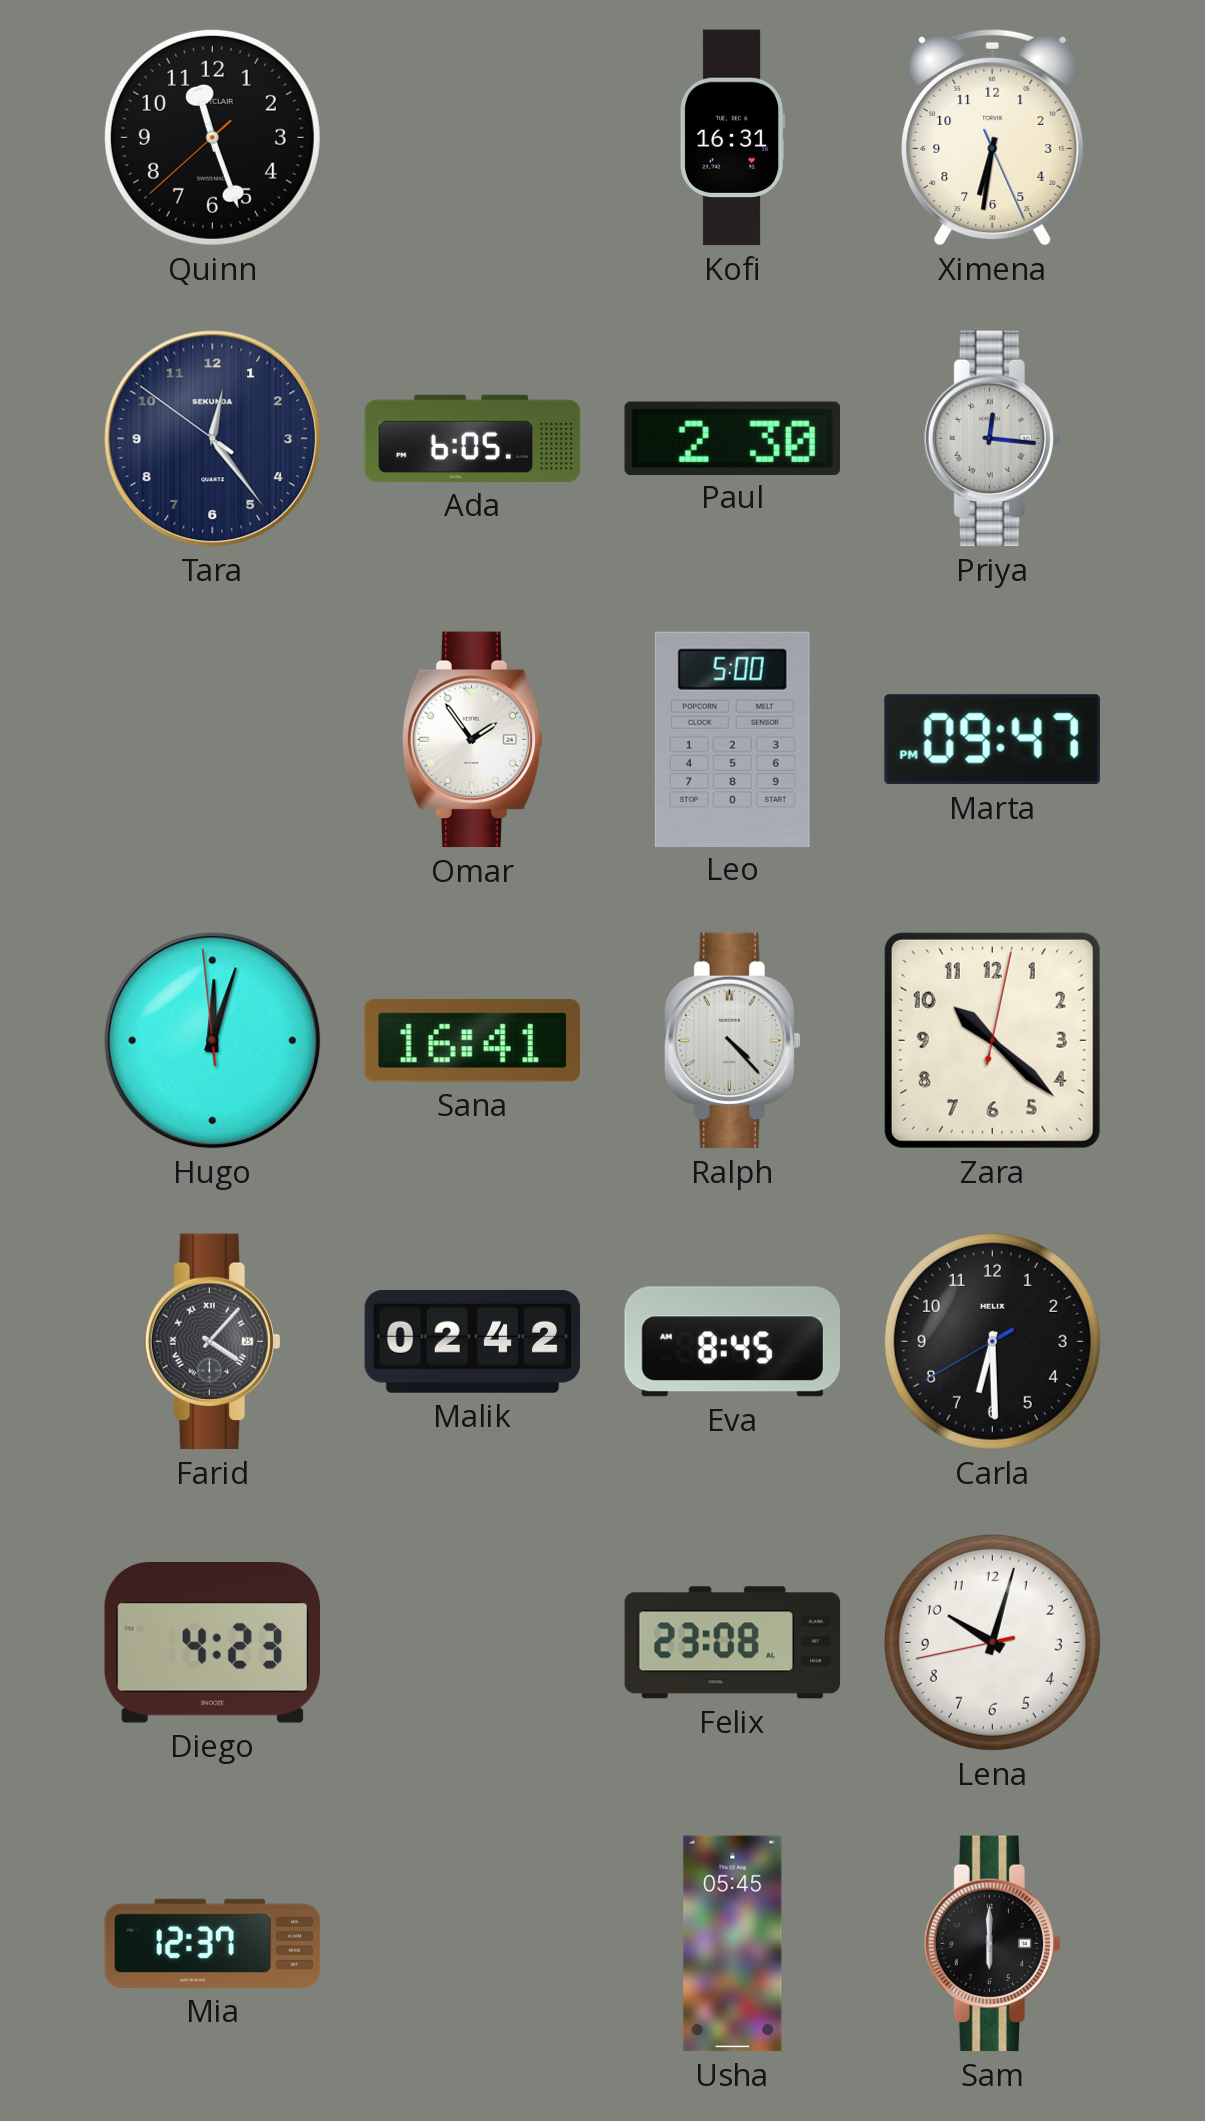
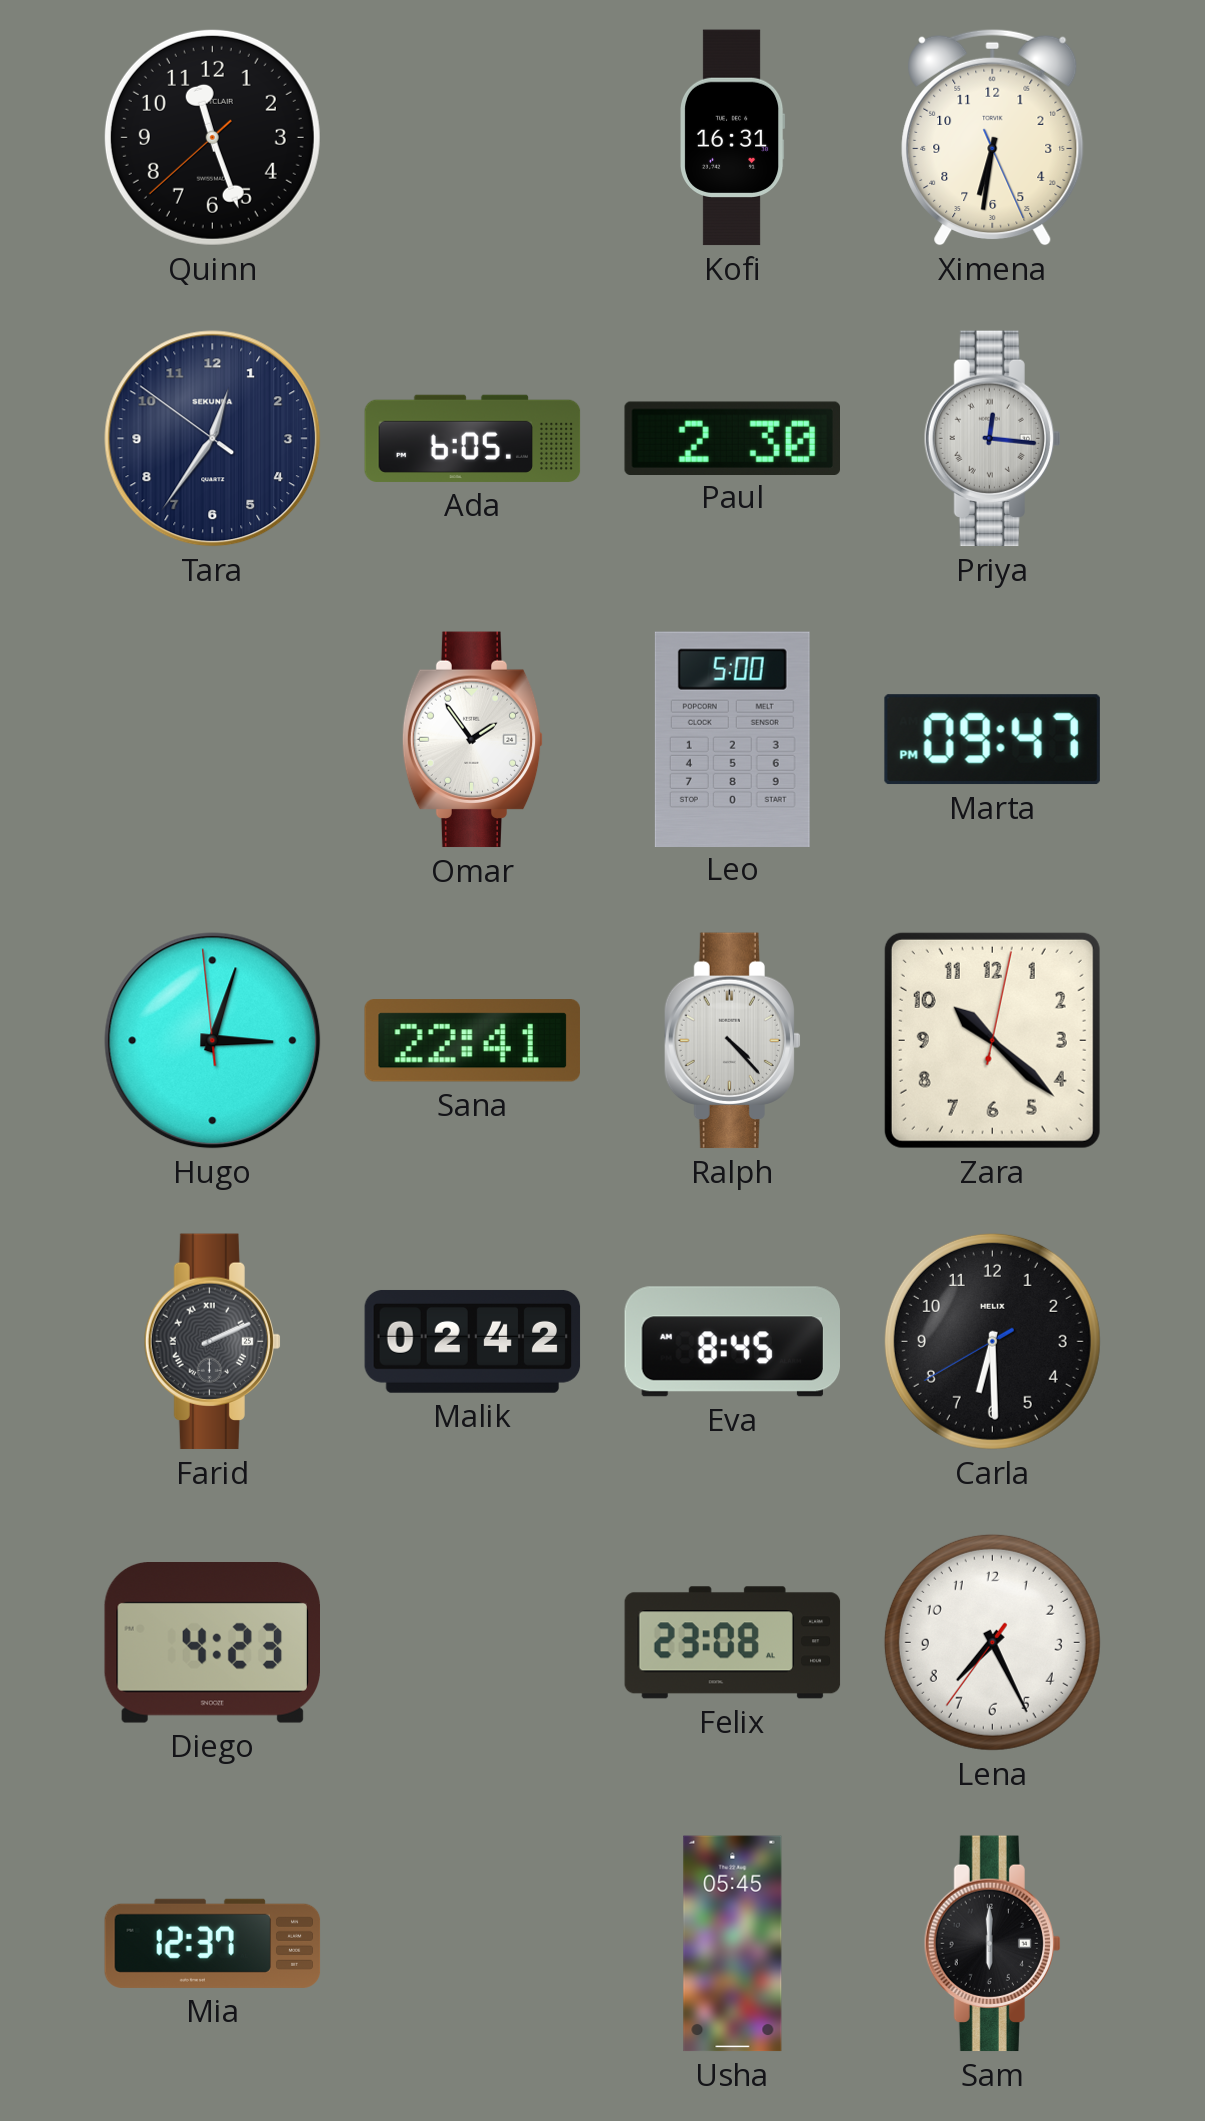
Tara: 12:23 -> 12:35 (213, 439)
Hugo: 12:02 -> 3:02 (213, 1041)
Sana: 16:41 -> 22:41 (472, 1041)
Farid: 4:07 -> 2:11 (212, 1342)
Lena: 10:02 -> 7:25 (992, 1642)
